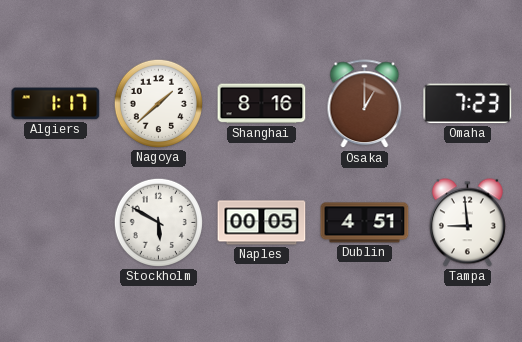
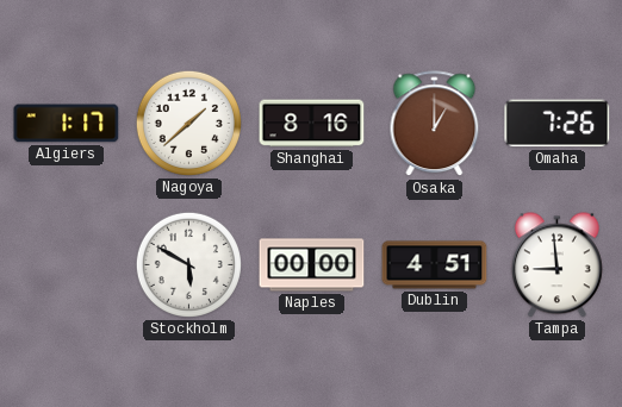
Omaha: 7:23 -> 7:26 (558, 124)
Naples: 00:05 -> 00:00 (312, 265)
